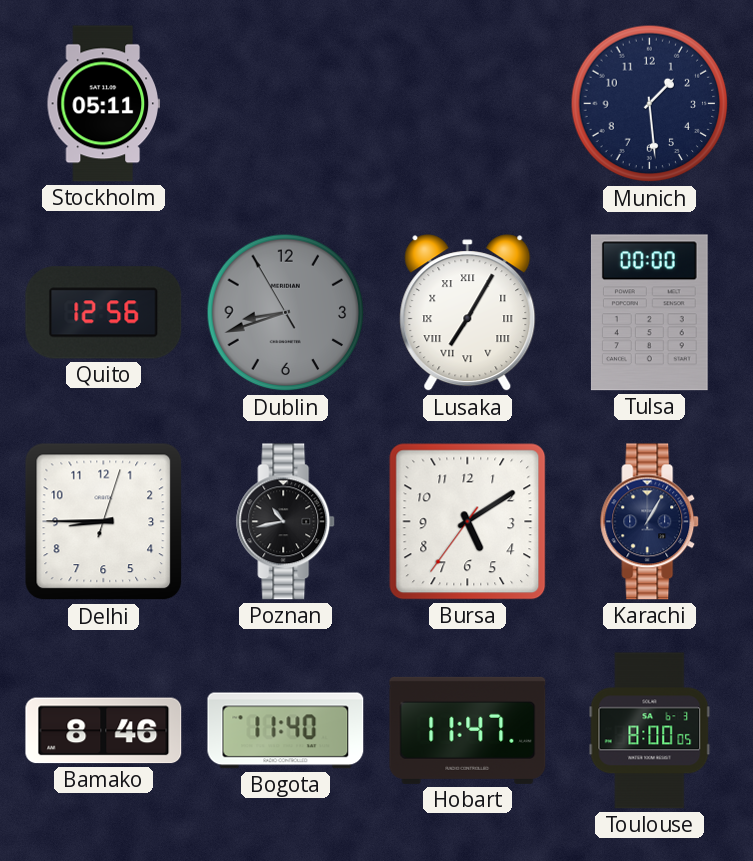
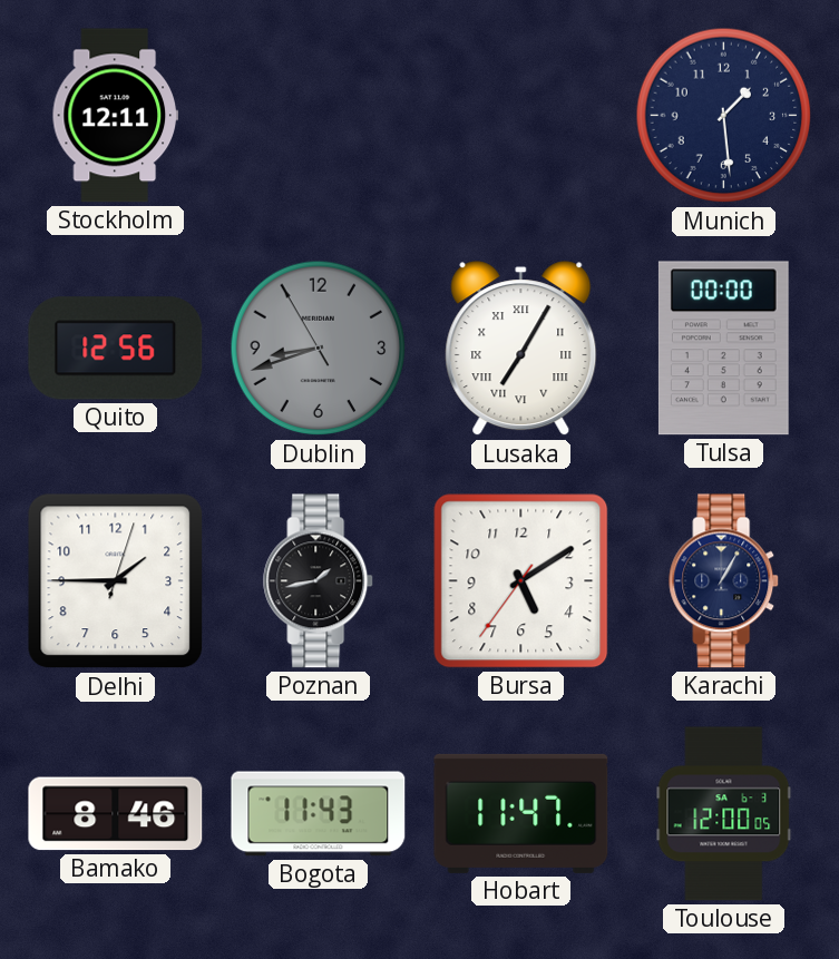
Stockholm: 05:11 -> 12:11 (115, 116)
Delhi: 8:45 -> 1:45 (116, 581)
Poznan: 10:43 -> 1:43 (319, 581)
Bogota: 11:40 -> 11:43 (319, 814)
Toulouse: 8:00 -> 12:00 (724, 814)
